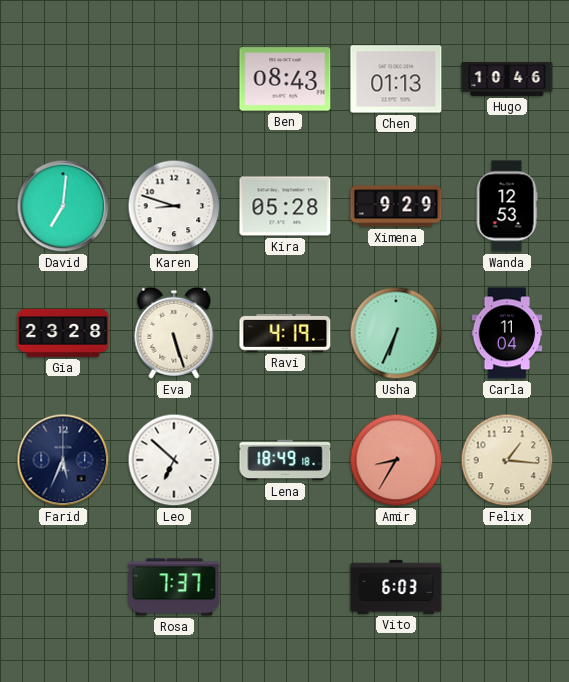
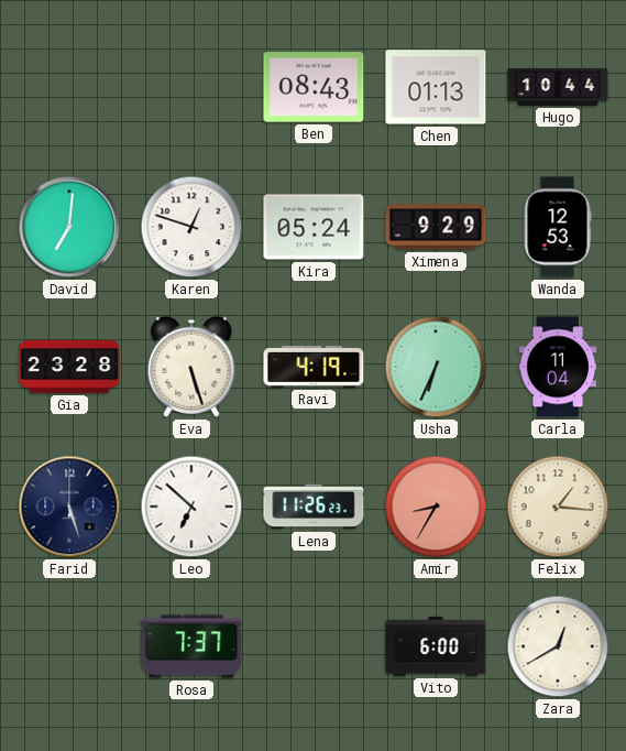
Hugo: 10:46 -> 10:44 (558, 87)
Karen: 8:48 -> 12:48 (191, 227)
Kira: 05:28 -> 05:24 (314, 227)
Farid: 5:34 -> 5:27 (69, 507)
Lena: 18:49 -> 11:26 (314, 507)
Vito: 6:03 -> 6:00 (436, 646)
Zara: none -> 12:40 (558, 646)
